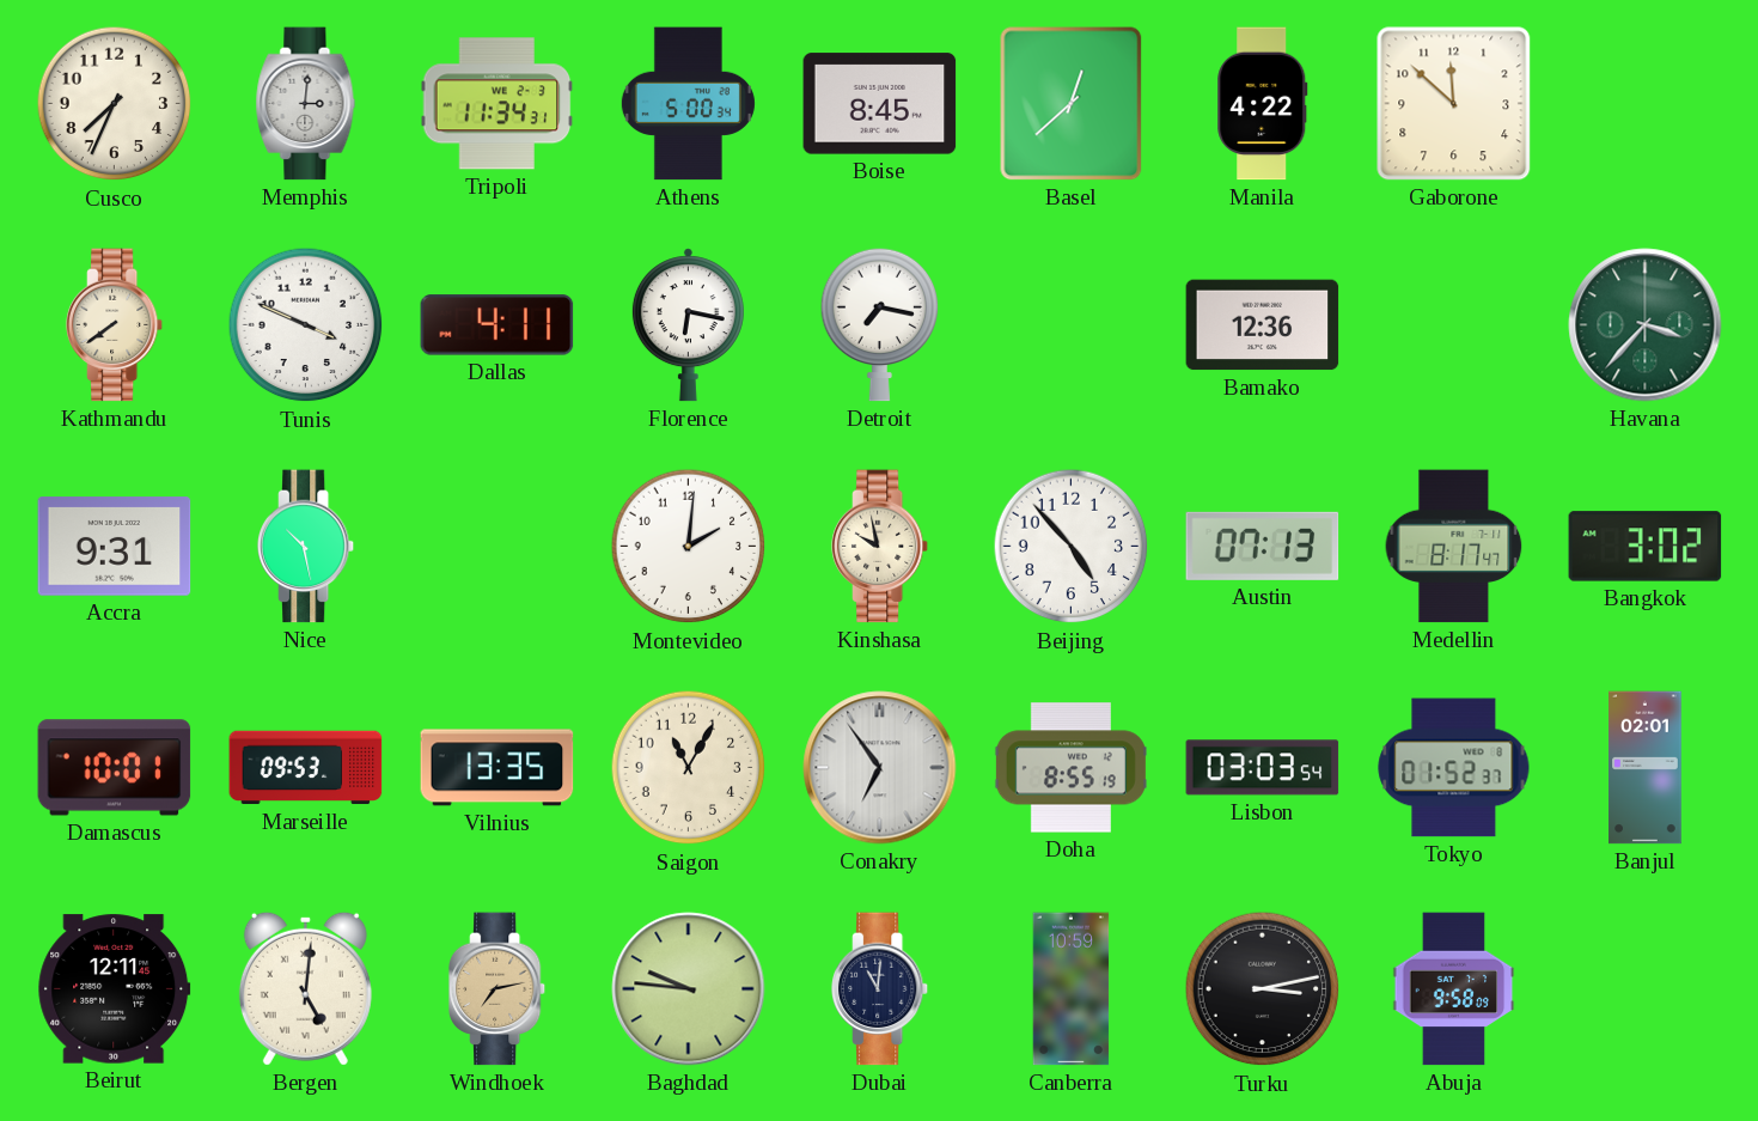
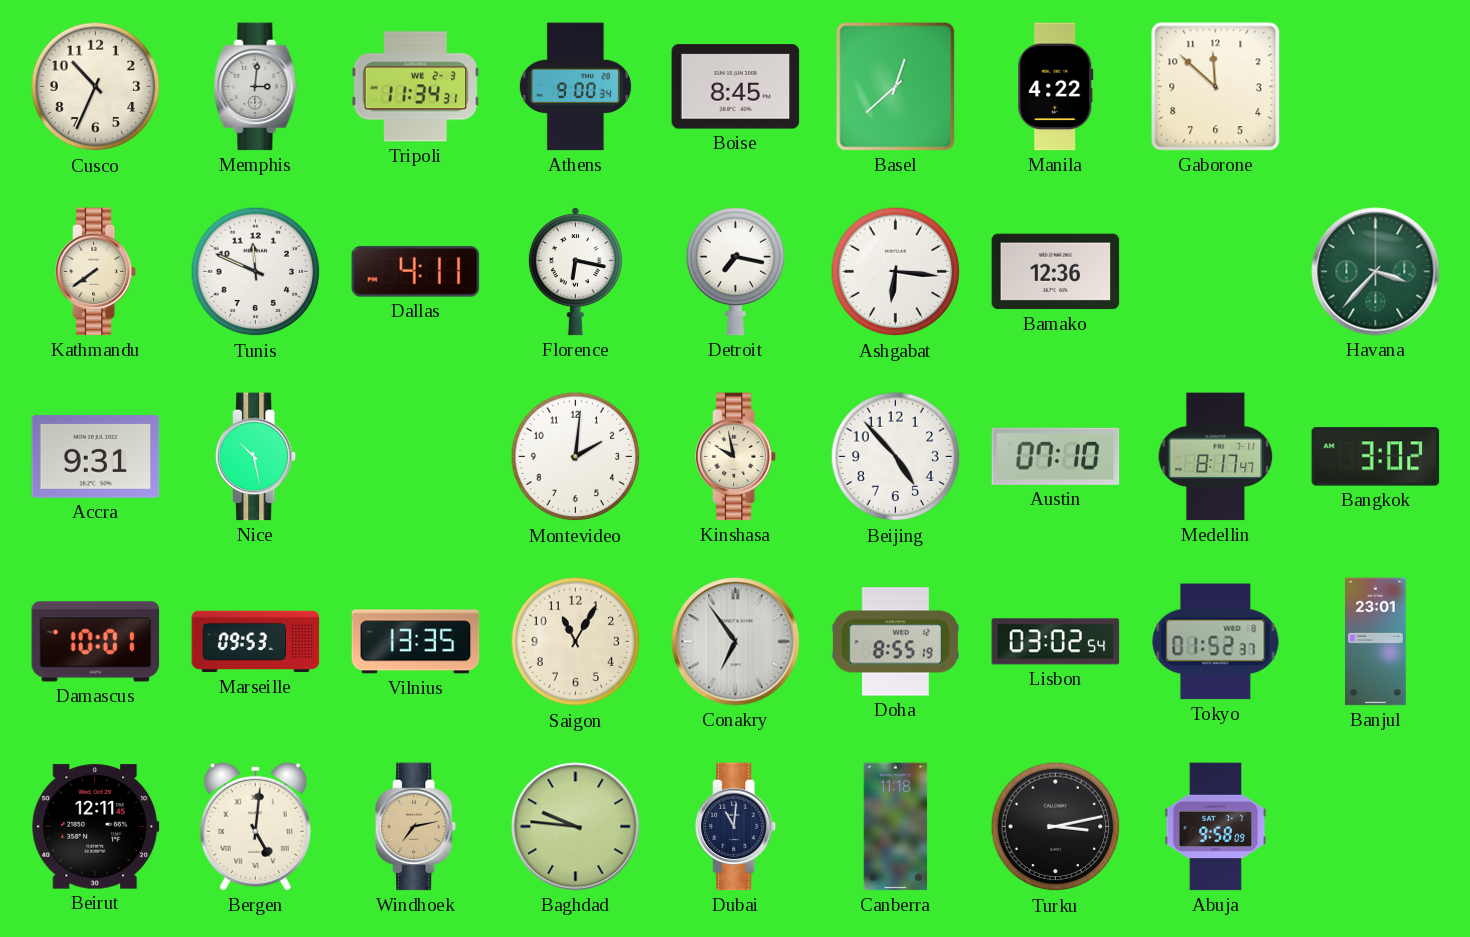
Cusco: 7:34 -> 10:34 (96, 87)
Athens: 5:00 -> 9:00 (575, 87)
Tunis: 3:49 -> 11:49 (256, 272)
Ashgabat: none -> 6:16 (896, 272)
Austin: 07:13 -> 07:10 (1056, 456)
Lisbon: 03:03 -> 03:02 (1056, 642)
Banjul: 02:01 -> 23:01 (1376, 642)
Canberra: 10:59 -> 11:18 (896, 827)
